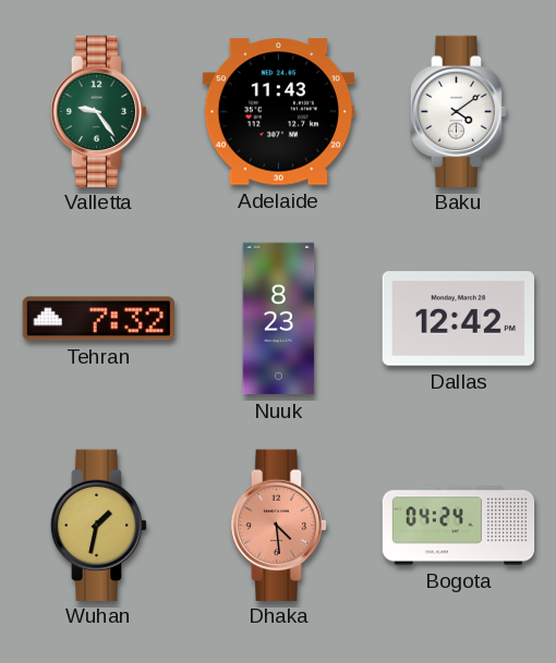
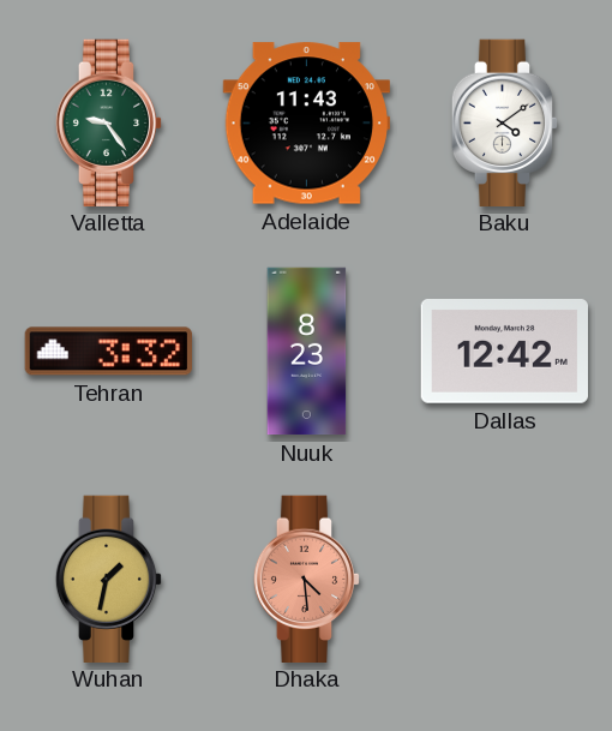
Tehran: 7:32 -> 3:32 (108, 352)
Bogota: 04:24 -> none (459, 526)
